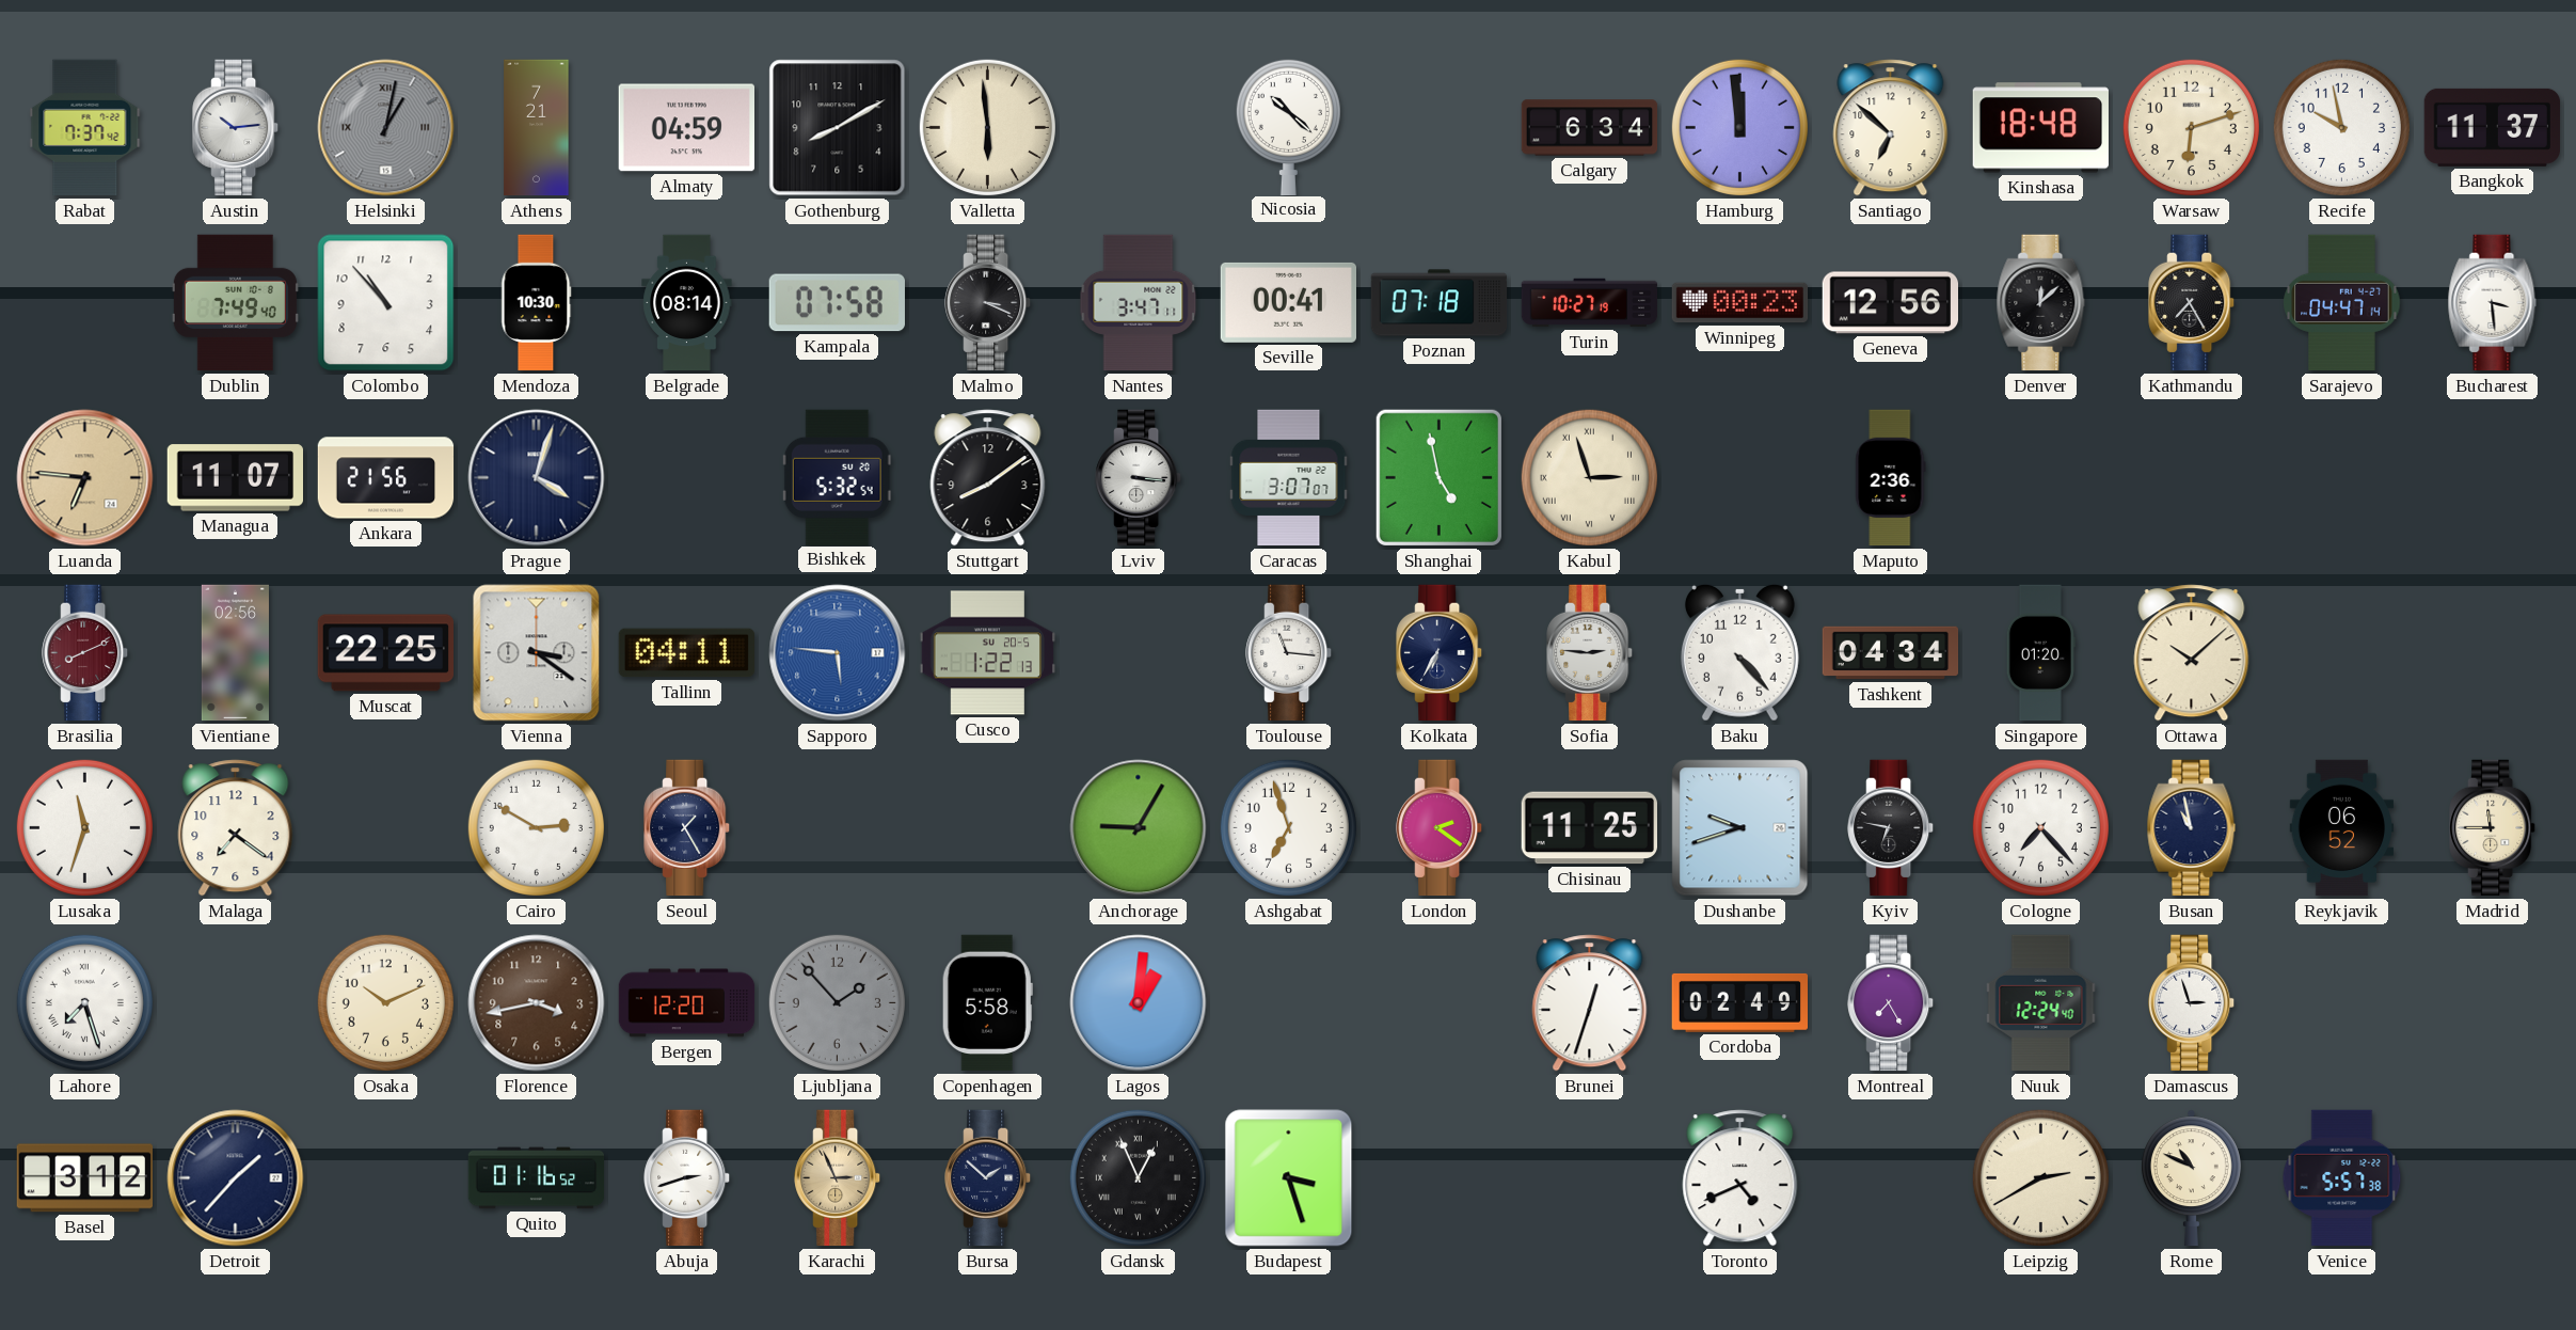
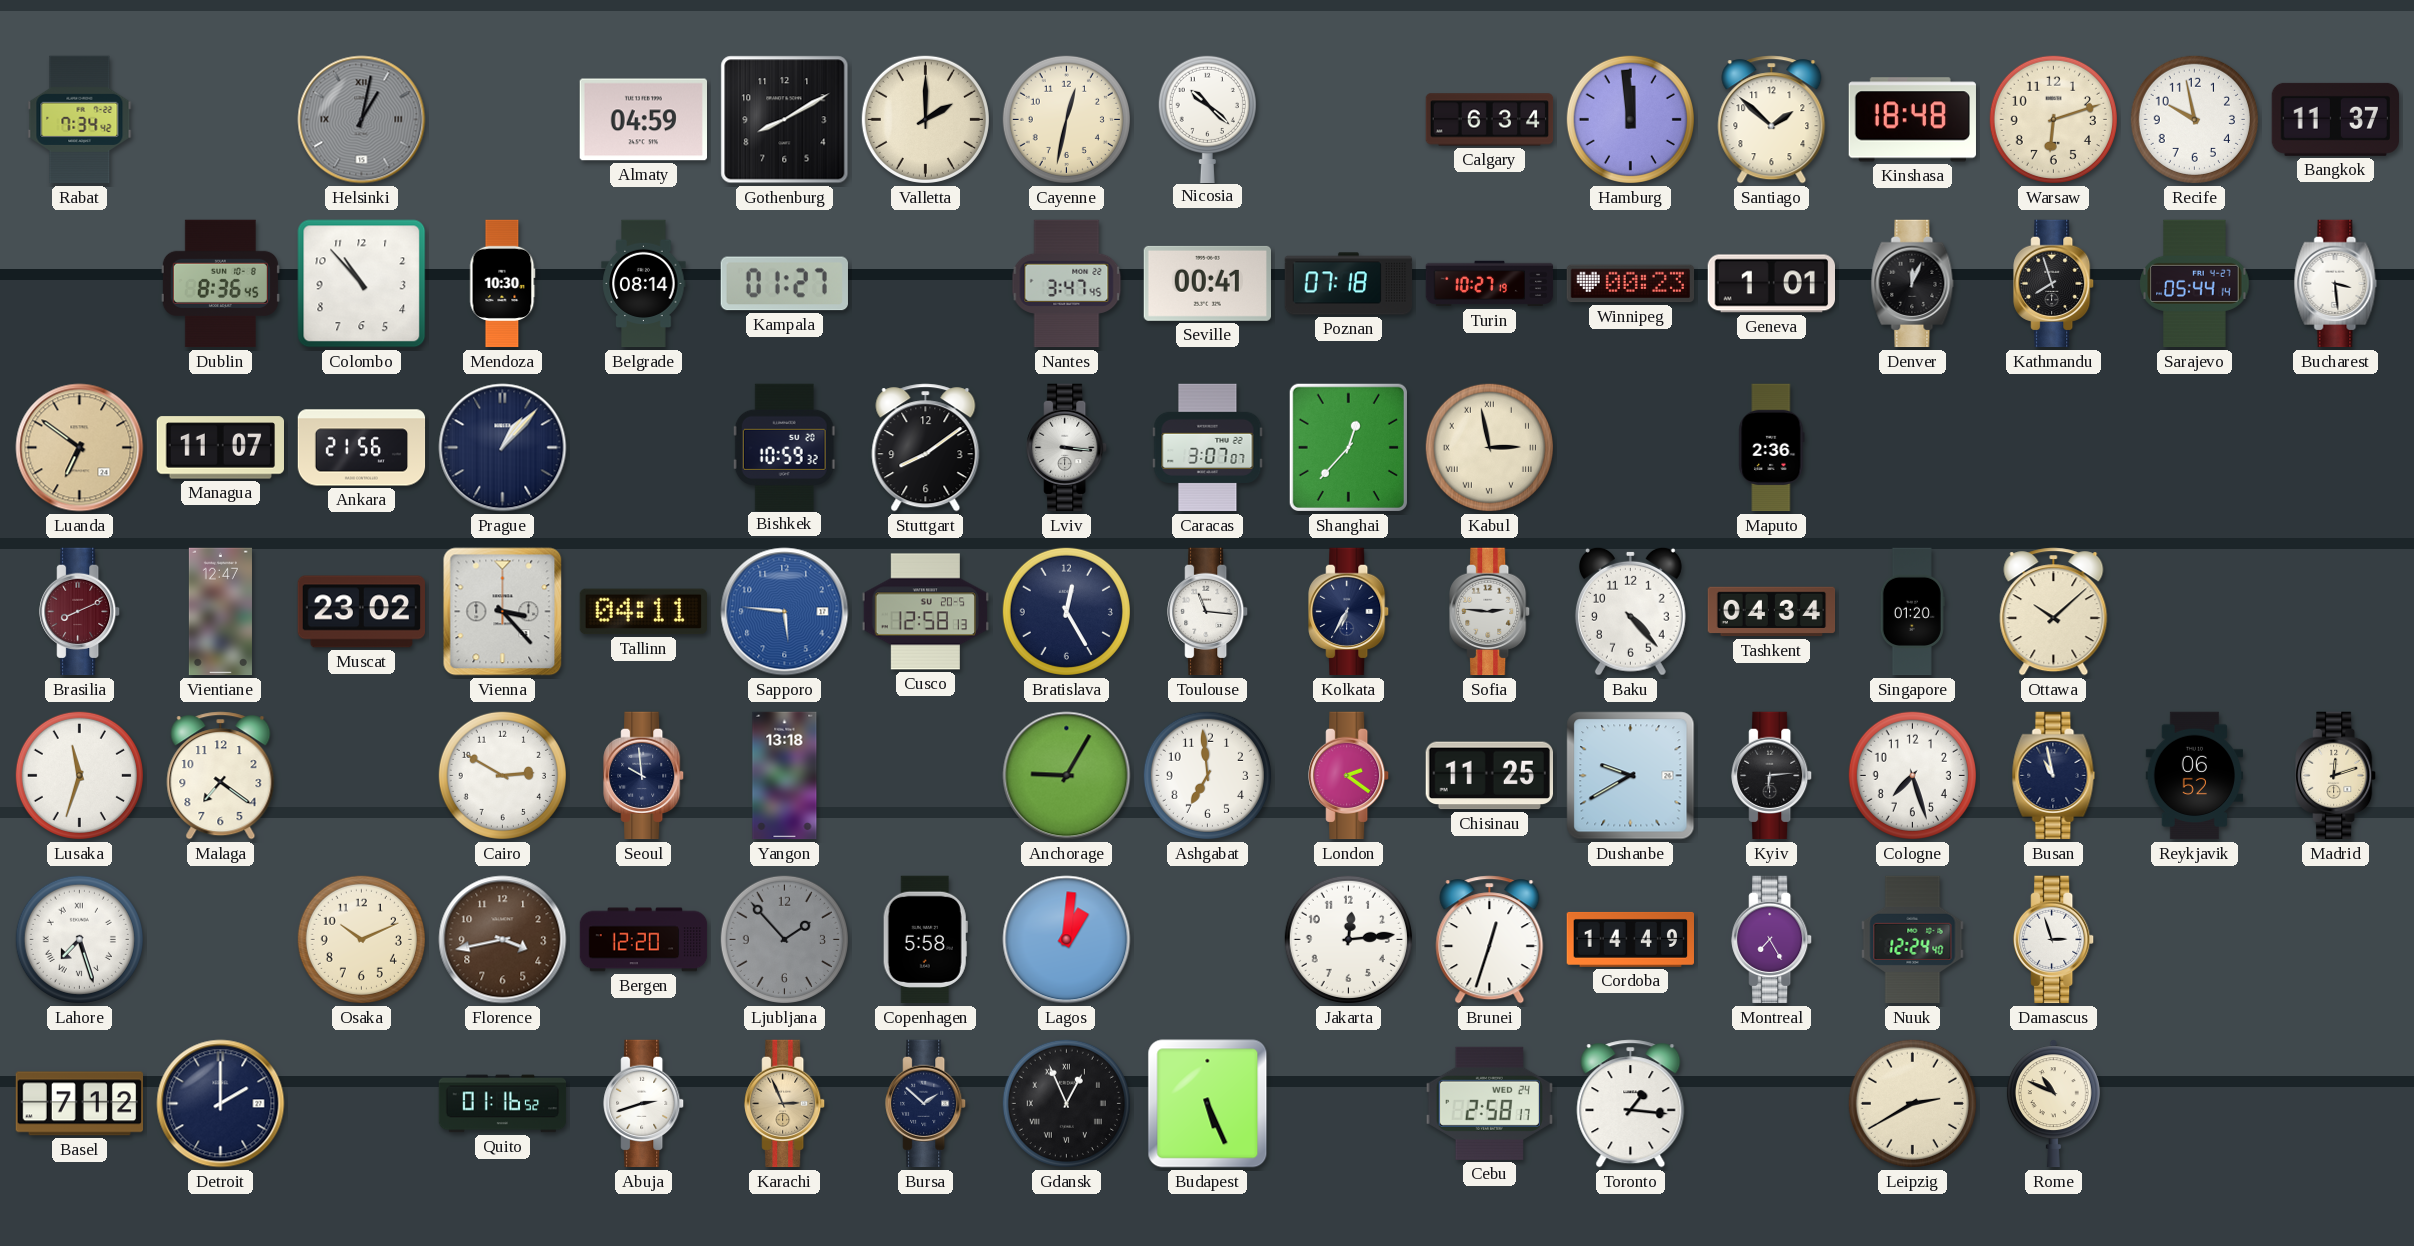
Rabat: 7:37 -> 7:34 (80, 120)
Austin: 10:14 -> none (236, 128)
Athens: 7:21 -> none (537, 128)
Valletta: 5:59 -> 2:00 (925, 119)
Cayenne: none -> 12:32 (1066, 119)
Santiago: 6:52 -> 1:52 (1772, 120)
Dublin: 7:49 -> 8:36 (220, 284)
Kampala: 07:58 -> 01:27 (784, 284)
Malmo: 3:19 -> none (988, 303)
Nantes: 3:47:11 -> 3:47:45 (1067, 284)
Geneva: 12:56 -> 1:01 (1771, 284)
Denver: 12:08 -> 12:04 (1913, 284)
Kathmandu: 7:25 -> 7:57 (2054, 284)
Sarajevo: 04:47 -> 05:44 (2195, 284)
Luanda: 6:46 -> 6:51 (80, 448)
Prague: 4:03 -> 1:07 (503, 448)
Bishkek: 5:32 -> 10:59 (784, 447)
Shanghai: 4:58 -> 12:37 (1348, 447)
Kabul: 2:57 -> 2:58 (1489, 447)
Vientiane: 02:56 -> 12:47 (220, 612)
Muscat: 22:25 -> 23:02 (362, 612)
Vienna: 3:21 -> 3:23 (503, 612)
Cusco: 1:22 -> 12:58 (926, 612)
Bratislava: none -> 12:25 (1066, 611)
Seoul: 1:25 -> 9:59 (644, 776)
Yangon: none -> 13:18 (785, 776)
Ashgabat: 6:57 -> 6:59 (1207, 775)
Dushanbe: 9:42 -> 9:40 (1631, 776)
Kyiv: 6:47 -> 6:14 (1772, 776)
Cologne: 7:23 -> 7:27 (1912, 775)
Madrid: 11:45 -> 12:12 (2336, 776)
Jakarta: none -> 12:14 (1348, 939)
Cordoba: 02:49 -> 14:49 (1630, 939)
Basel: 3:12 -> 7:12 (79, 1104)
Detroit: 1:37 -> 2:00 (221, 1104)
Budapest: 3:27 -> 5:26 (1208, 1104)
Cebu: none -> 2:58 (1489, 1103)
Toronto: 4:41 -> 1:16 (1631, 1104)
Venice: 5:57 -> none (2342, 1178)
